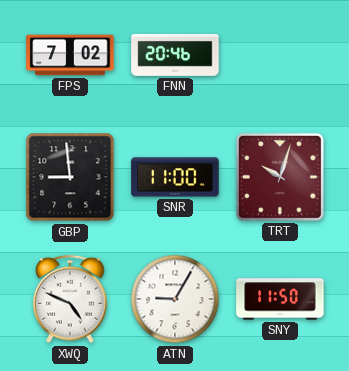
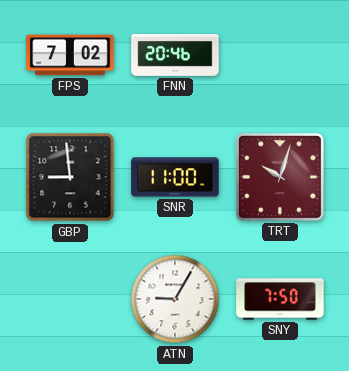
XWQ: 4:49 -> none (70, 299)
SNY: 11:50 -> 7:50 (280, 299)
